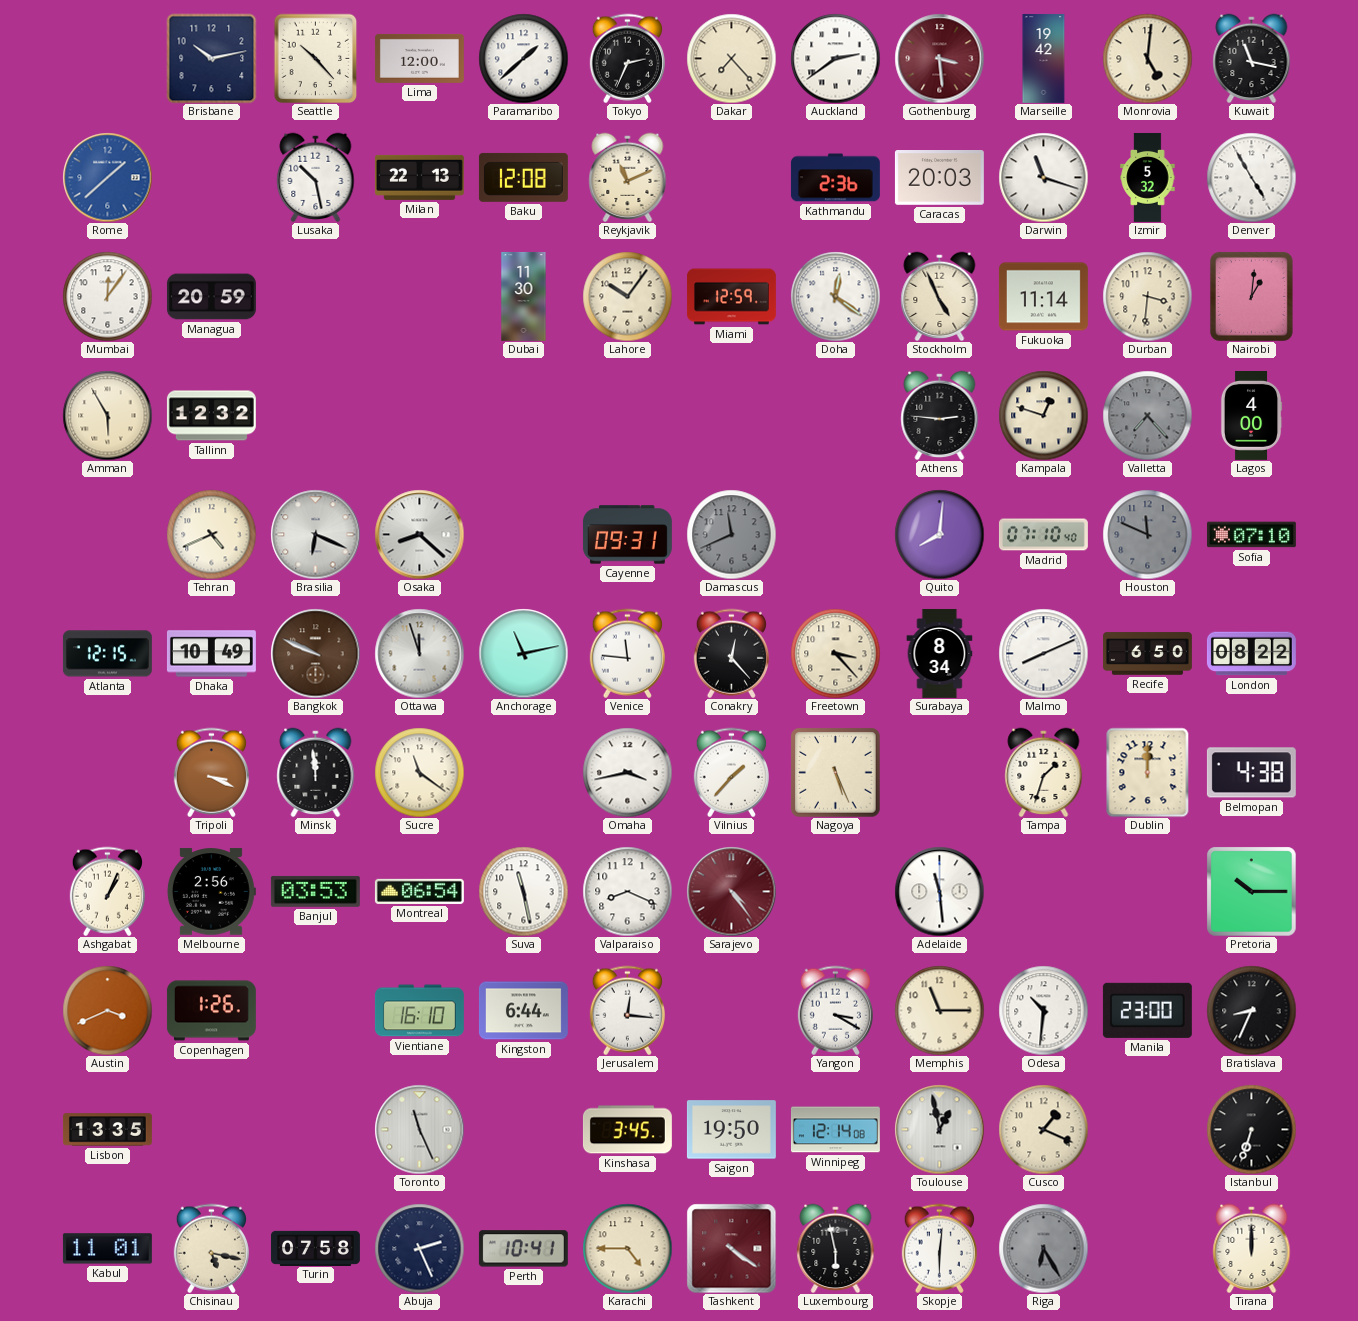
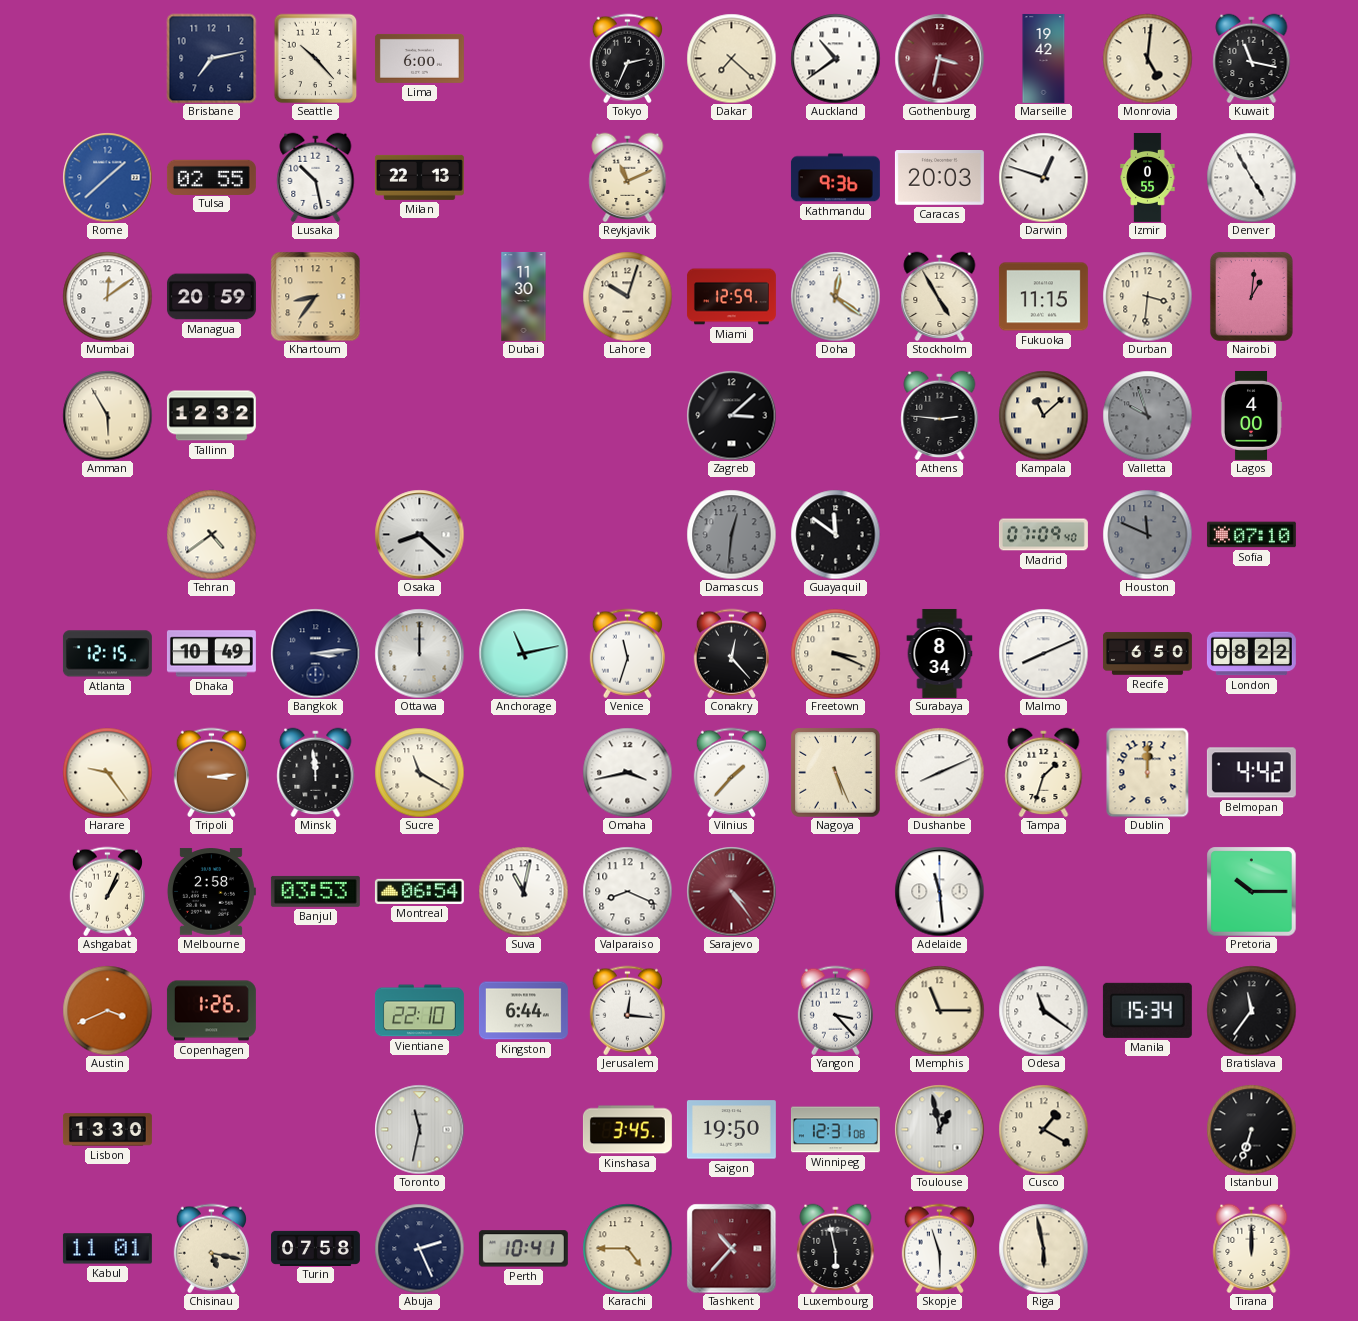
Brisbane: 10:13 -> 7:13 (211, 58)
Lima: 12:00 -> 6:00 (419, 58)
Paramaribo: 1:38 -> none (523, 58)
Dakar: 7:23 -> 7:22 (731, 58)
Auckland: 2:39 -> 10:39 (835, 58)
Gothenburg: 3:29 -> 3:32 (939, 58)
Tulsa: none -> 02:55 (211, 177)
Baku: 12:08 -> none (523, 177)
Kathmandu: 2:36 -> 9:36 (835, 178)
Darwin: 11:18 -> 12:48 (1043, 177)
Izmir: 5:32 -> 0:55 (1148, 178)
Mumbai: 12:06 -> 12:09 (107, 296)
Khartoum: none -> 8:36 (315, 296)
Lahore: 10:06 -> 10:03 (627, 296)
Stockholm: 4:56 -> 4:55 (940, 296)
Fukuoka: 11:14 -> 11:15 (1043, 297)
Zagreb: none -> 3:08 (731, 415)
Kampala: 12:48 -> 11:08 (1043, 415)
Valletta: 7:23 -> 9:57 (1147, 415)
Tehran: 4:41 -> 4:39 (211, 534)
Brasilia: 6:19 -> none (315, 534)
Cayenne: 09:31 -> none (627, 535)
Damascus: 11:41 -> 12:31 (731, 534)
Guayaquil: none -> 11:51 (835, 534)
Quito: 8:01 -> none (939, 534)
Madrid: 07:10 -> 07:09 (1043, 535)
Bangkok: 9:49 -> 3:14 (315, 653)
Bangkok dial: brown -> navy (315, 653)
Ottawa: 11:57 -> 12:00 (419, 653)
Venice: 11:46 -> 11:33 (627, 653)
Freetown: 3:23 -> 3:19 (835, 653)
Harare: none -> 9:24 (107, 772)
Tripoli: 3:19 -> 3:14 (211, 772)
Sucre: 11:21 -> 11:20 (419, 772)
Dushanbe: none -> 8:11 (939, 772)
Belmopan: 4:38 -> 4:42 (1251, 773)
Melbourne: 2:56 -> 2:58 (211, 892)
Suva: 11:28 -> 11:02 (523, 891)
Vientiane: 16:10 -> 22:10 (419, 1011)
Yangon: 3:20 -> 3:23 (835, 1010)
Odesa: 10:31 -> 11:21 (1043, 1010)
Manila: 23:00 -> 15:34 (1147, 1010)
Bratislava: 8:34 -> 11:36 (1251, 1010)
Lisbon: 13:35 -> 13:30 (107, 1130)
Toronto: 11:26 -> 11:32 (419, 1129)
Winnipeg: 12:14 -> 12:31 (835, 1130)
Cusco: 1:19 -> 1:20 (1043, 1129)
Tashkent: 4:21 -> 10:37 (731, 1248)
Skopje: 6:01 -> 5:57 (939, 1248)
Riga: 6:25 -> 5:58 (1043, 1248)
Riga dial: grey -> cream (1043, 1248)
